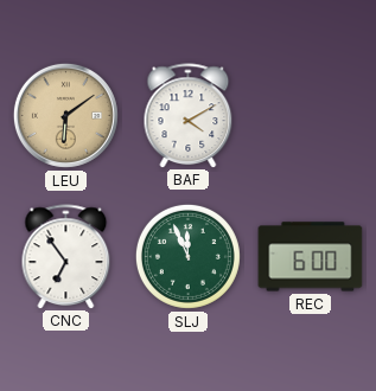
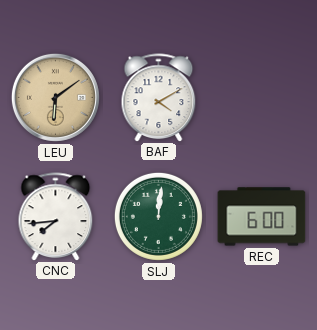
CNC: 6:54 -> 7:44 (56, 216)
SLJ: 11:56 -> 12:01 (158, 216)
